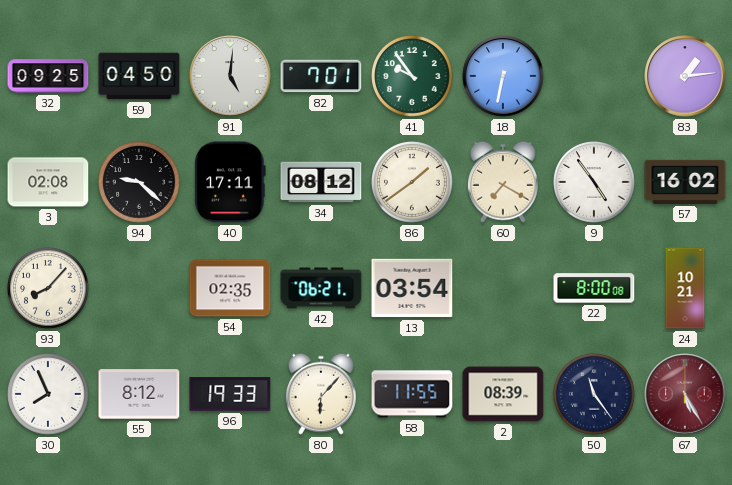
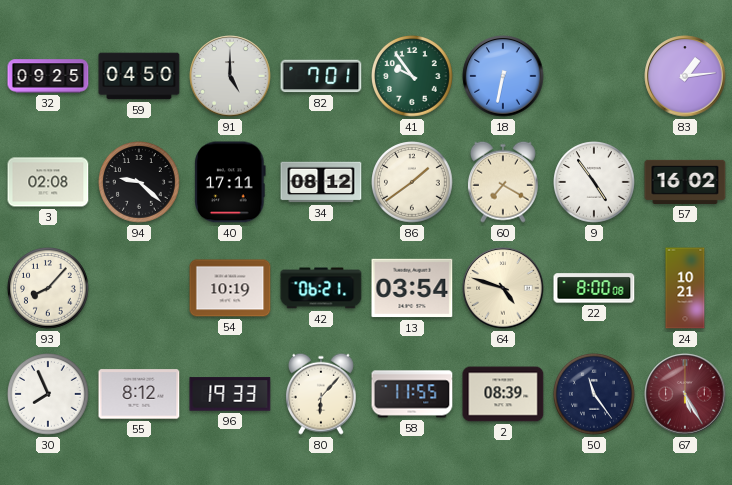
91: 5:01 -> 5:00 (230, 76)
54: 02:35 -> 10:19 (230, 288)
64: none -> 4:48 (503, 288)
